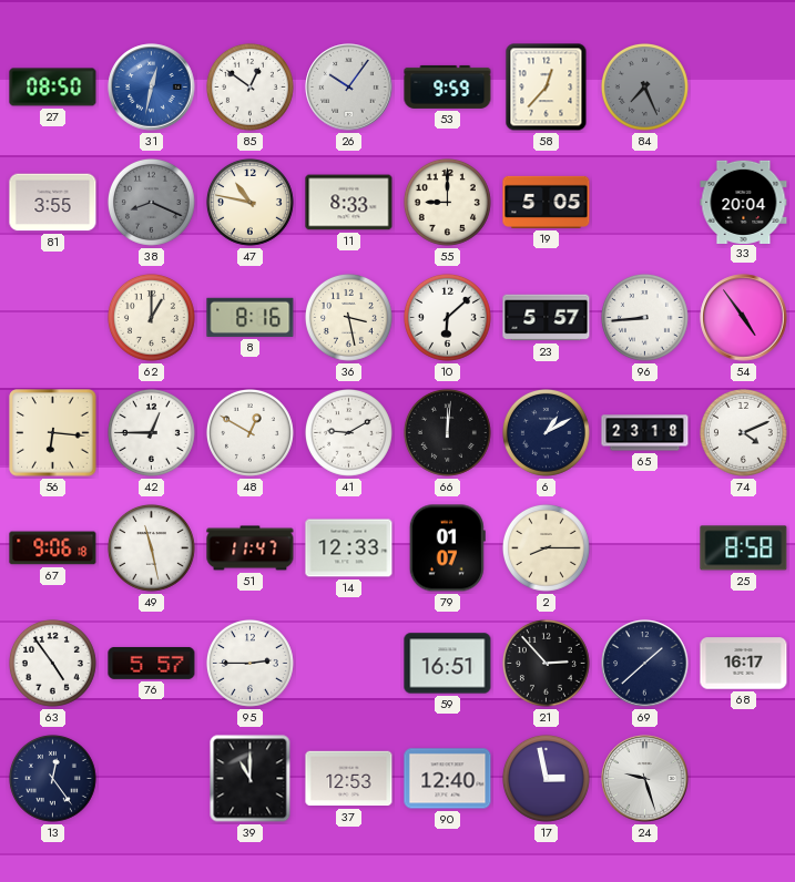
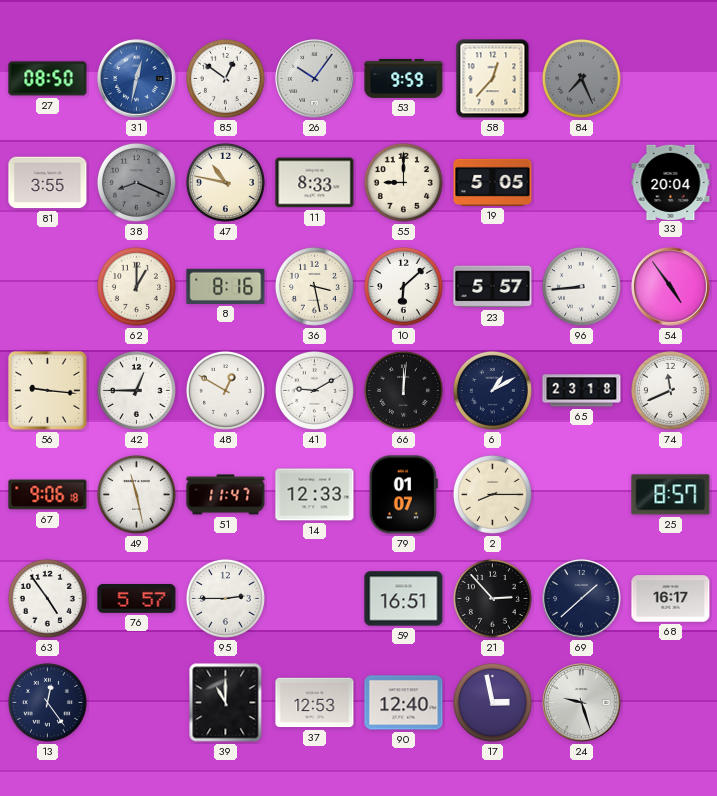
56: 6:16 -> 9:16 (48, 391)
74: 4:11 -> 11:41 (670, 390)
25: 8:58 -> 8:57 (671, 495)
